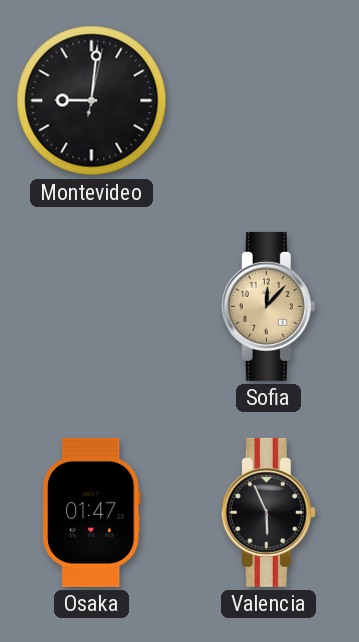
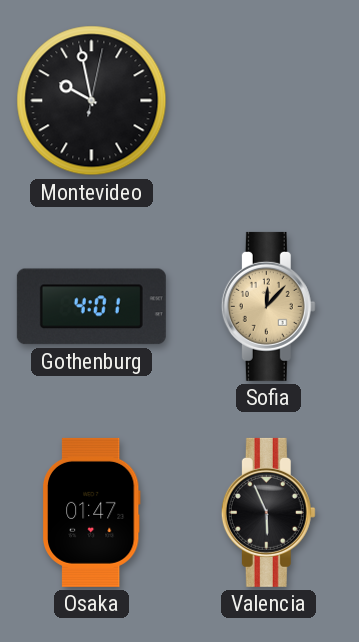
Montevideo: 9:01 -> 9:58 (92, 101)
Gothenburg: none -> 4:01 (91, 307)
